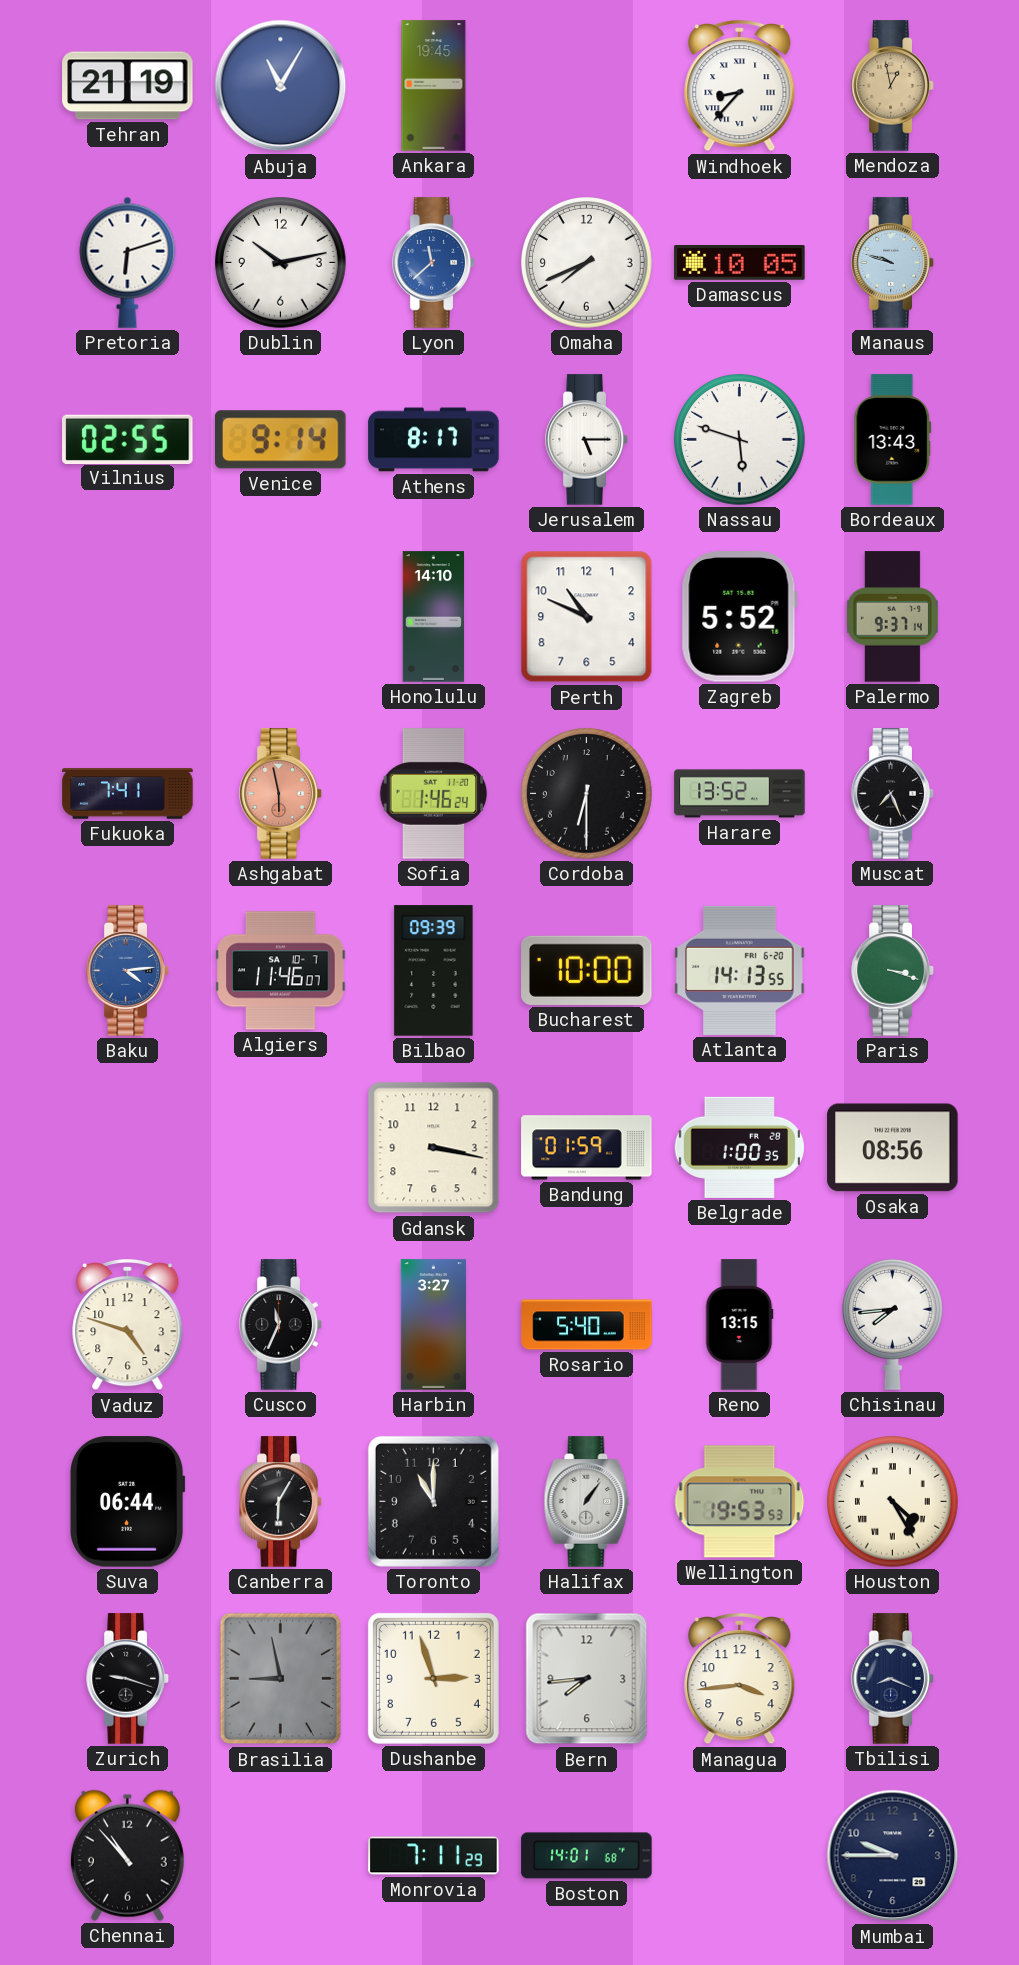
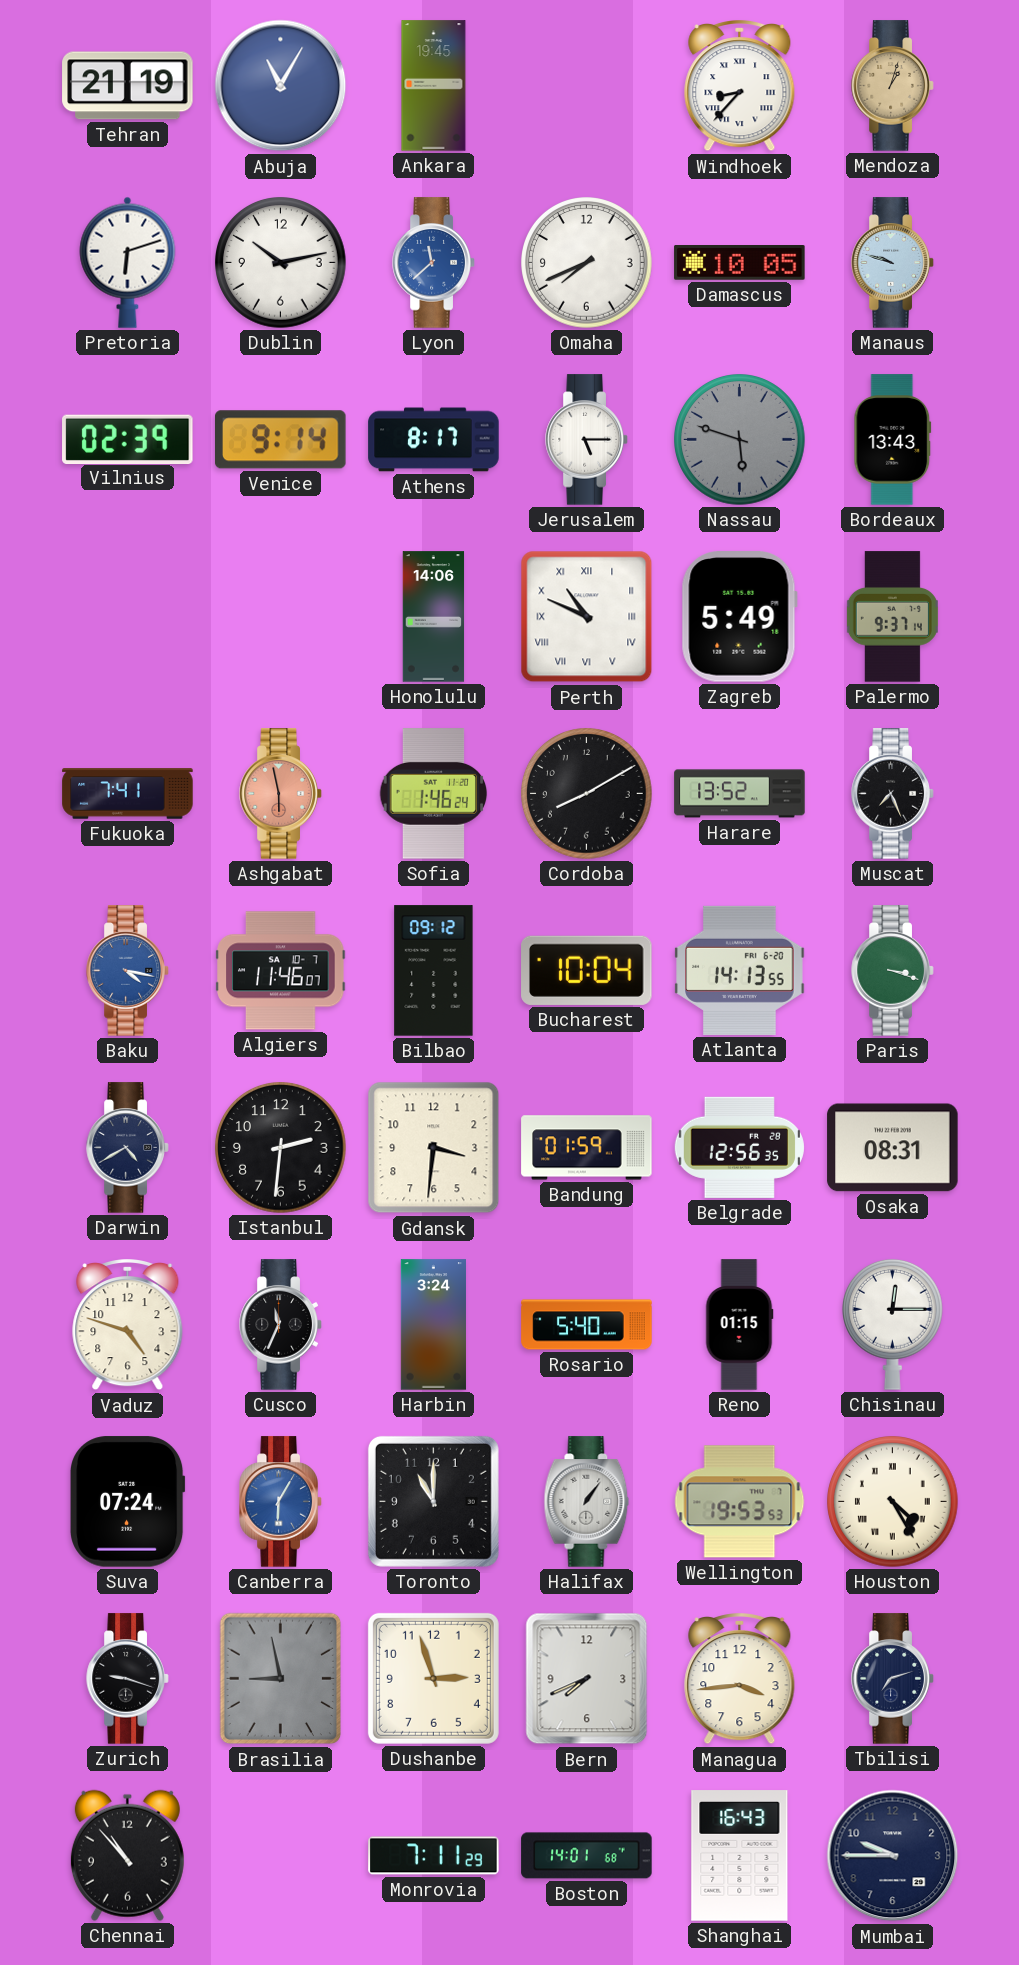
Mendoza: 12:58 -> 1:03 (893, 86)
Vilnius: 02:55 -> 02:39 (128, 439)
Nassau dial: white -> grey (740, 440)
Honolulu: 14:10 -> 14:06 (434, 617)
Perth numerals: Arabic -> Roman (587, 617)
Zagreb: 5:52 -> 5:49 (739, 617)
Cordoba: 6:30 -> 8:10 (587, 794)
Baku: 4:14 -> 4:17 (128, 971)
Bilbao: 09:39 -> 09:12 (434, 971)
Bucharest: 10:00 -> 10:04 (587, 970)
Darwin: none -> 4:40 (128, 1148)
Istanbul: none -> 2:31 (281, 1148)
Gdansk: 3:17 -> 3:31 (434, 1148)
Belgrade: 1:00 -> 12:56 (739, 1147)
Osaka: 08:56 -> 08:31 (893, 1148)
Harbin: 3:27 -> 3:24 (433, 1325)
Reno: 13:15 -> 01:15 (739, 1325)
Chisinau: 7:44 -> 12:15 (892, 1324)
Suva: 06:44 -> 07:24 (128, 1502)
Canberra dial: black -> blue (281, 1502)
Bern: 7:44 -> 7:41 (587, 1679)
Tbilisi: 8:19 -> 7:12 (893, 1679)
Shanghai: none -> 16:43 (740, 1856)
